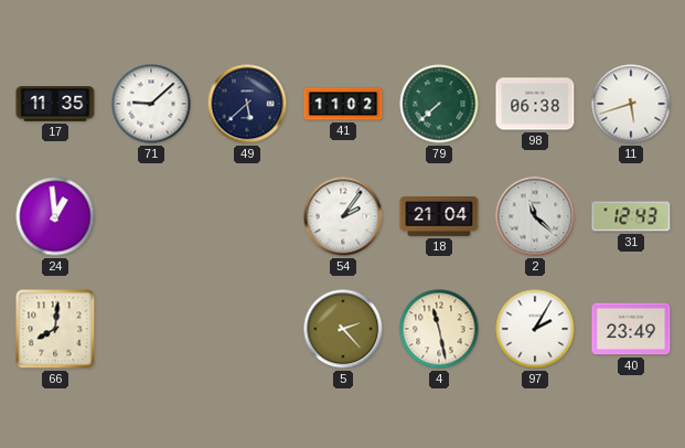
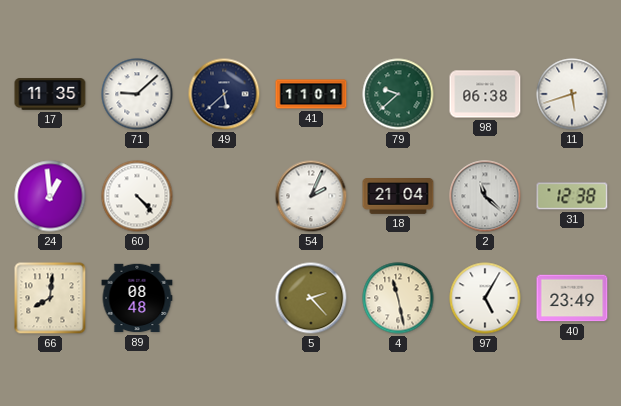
41: 11:02 -> 11:01 (311, 94)
79: 7:38 -> 9:38 (398, 94)
60: none -> 4:23 (137, 196)
54: 2:06 -> 2:04 (311, 196)
31: 12:43 -> 12:38 (572, 196)
89: none -> 08:48 (137, 298)
97: 2:05 -> 5:05 (485, 298)
